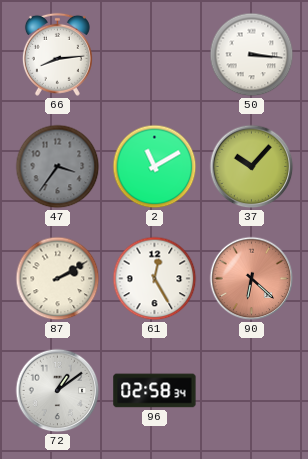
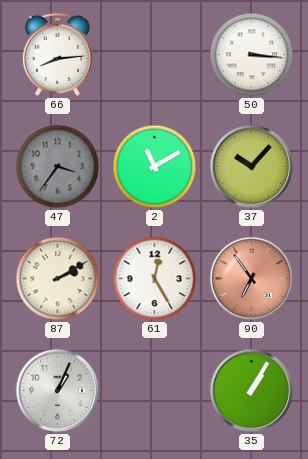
90: 6:22 -> 6:54 (252, 279)
72: 1:09 -> 1:04 (58, 391)
96: 02:58 -> none (155, 391)
35: none -> 1:05 (252, 391)
